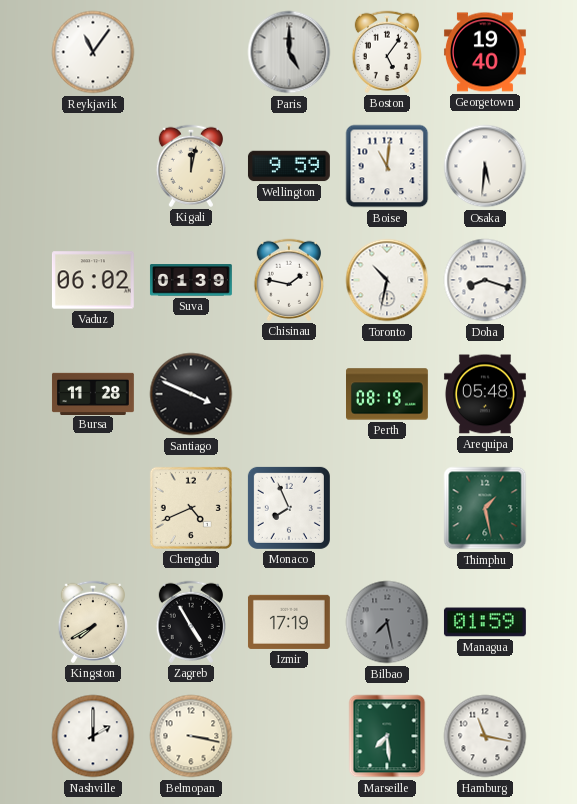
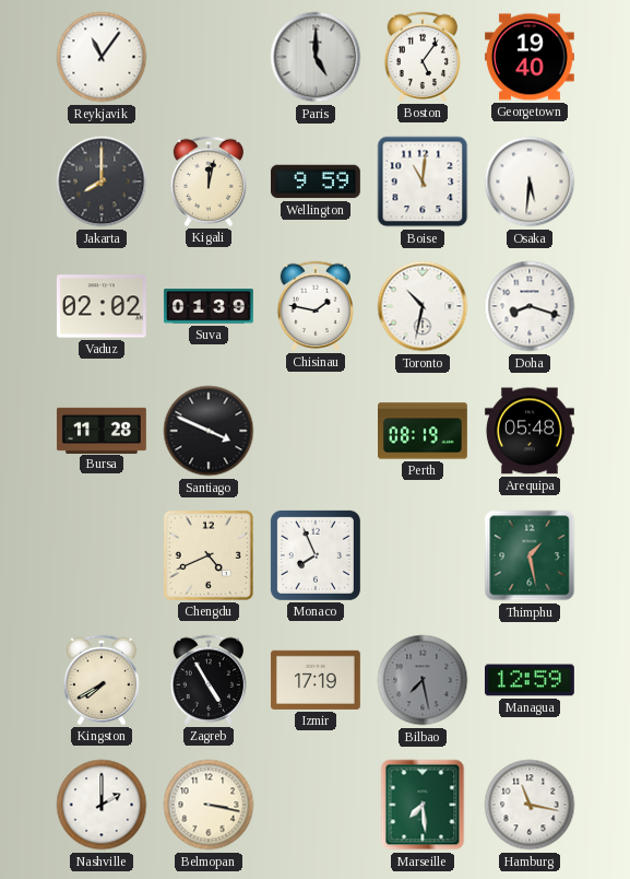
Jakarta: none -> 8:00 (102, 181)
Vaduz: 06:02 -> 02:02 (102, 306)
Managua: 01:59 -> 12:59 (530, 680)
